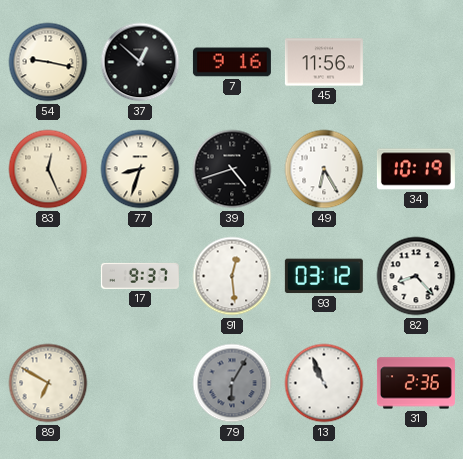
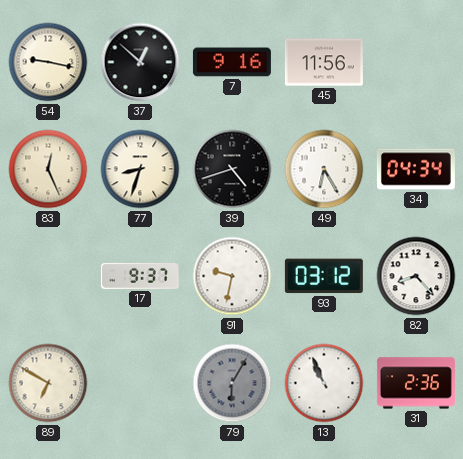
34: 10:19 -> 04:34 (416, 169)
91: 12:29 -> 9:32 (232, 276)
